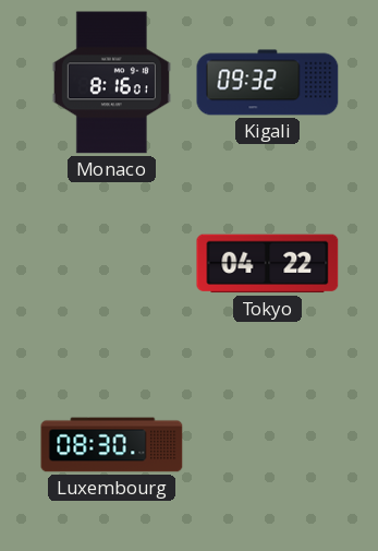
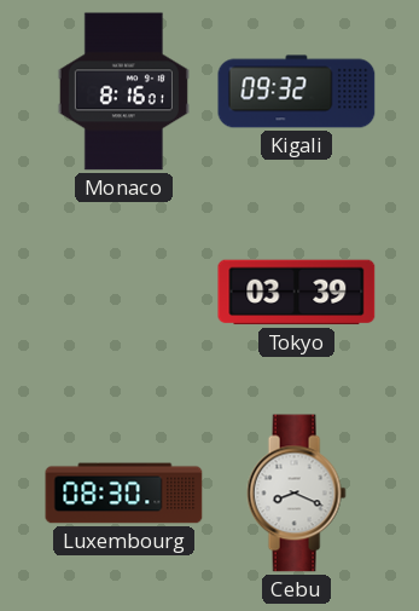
Tokyo: 04:22 -> 03:39 (297, 293)
Cebu: none -> 8:19 (296, 494)
